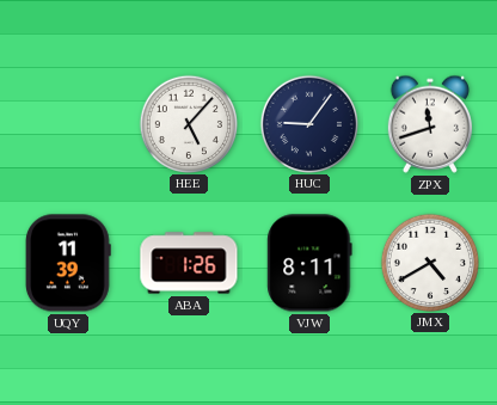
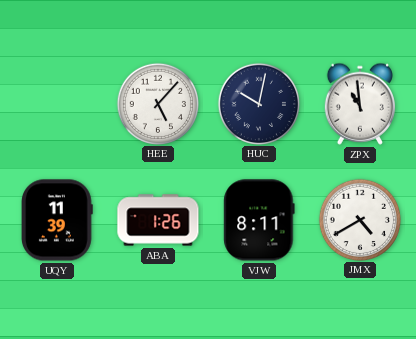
HUC: 9:06 -> 10:02 (258, 103)
ZPX: 11:42 -> 10:59 (360, 104)
